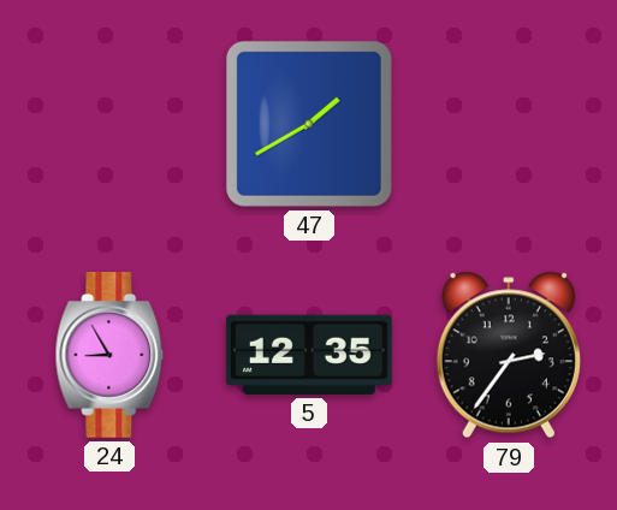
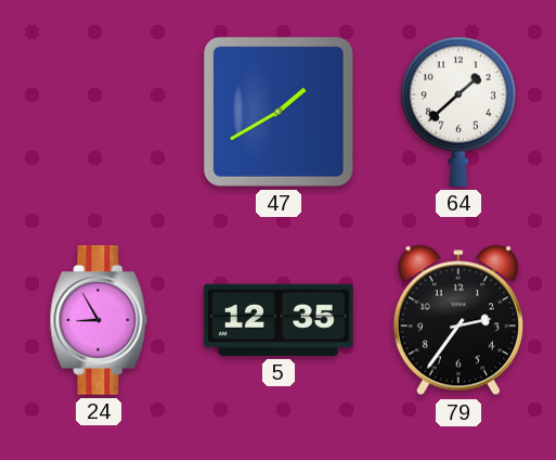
64: none -> 1:38 (458, 112)
